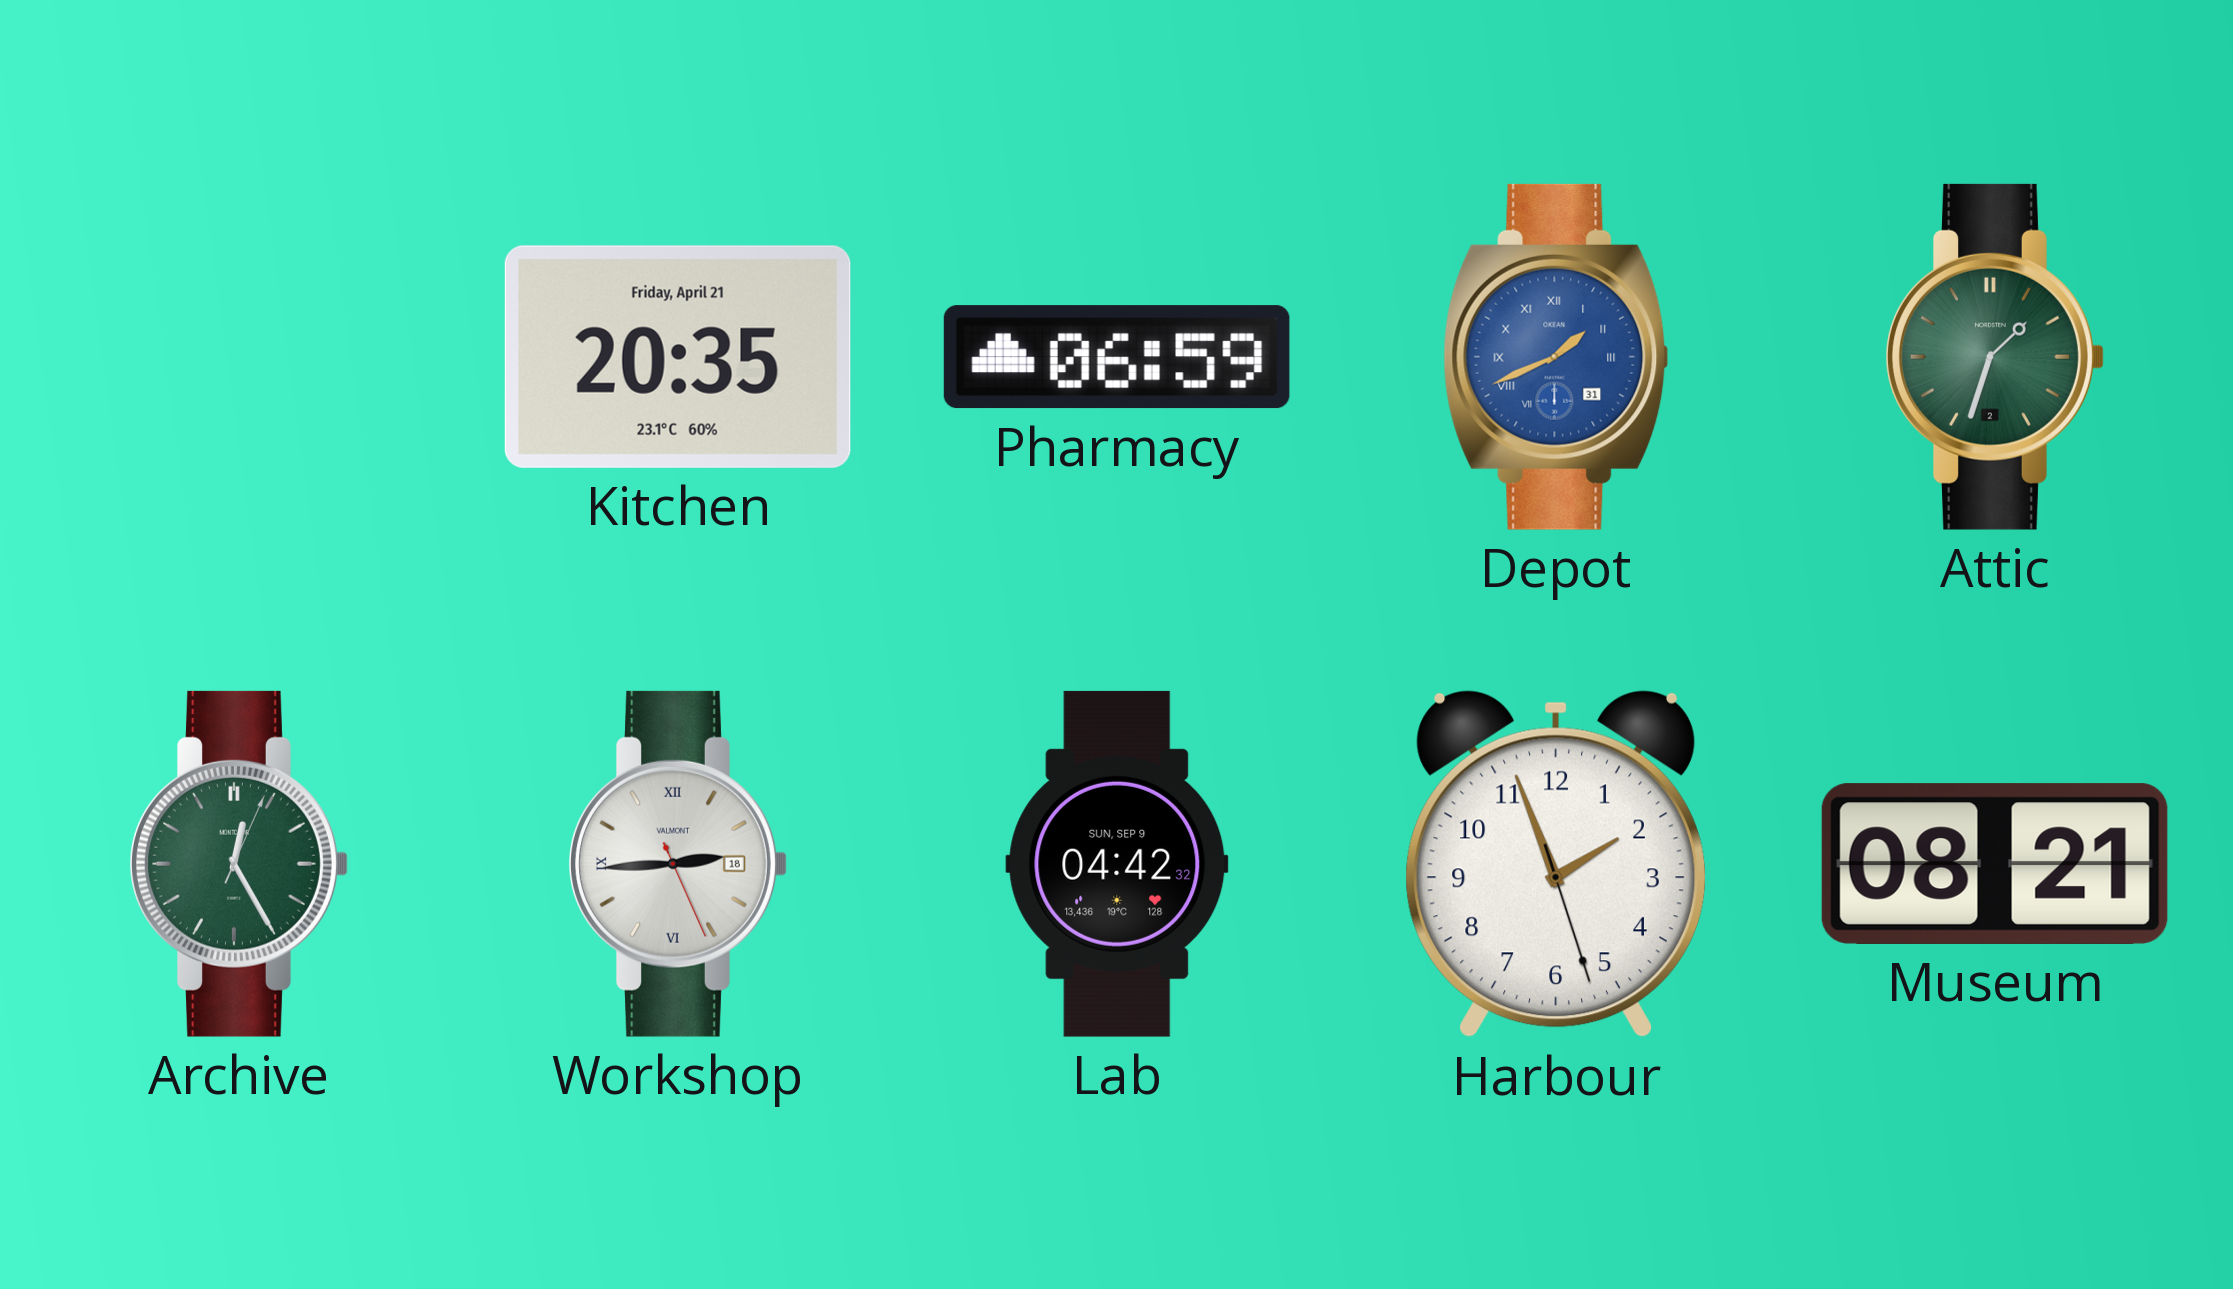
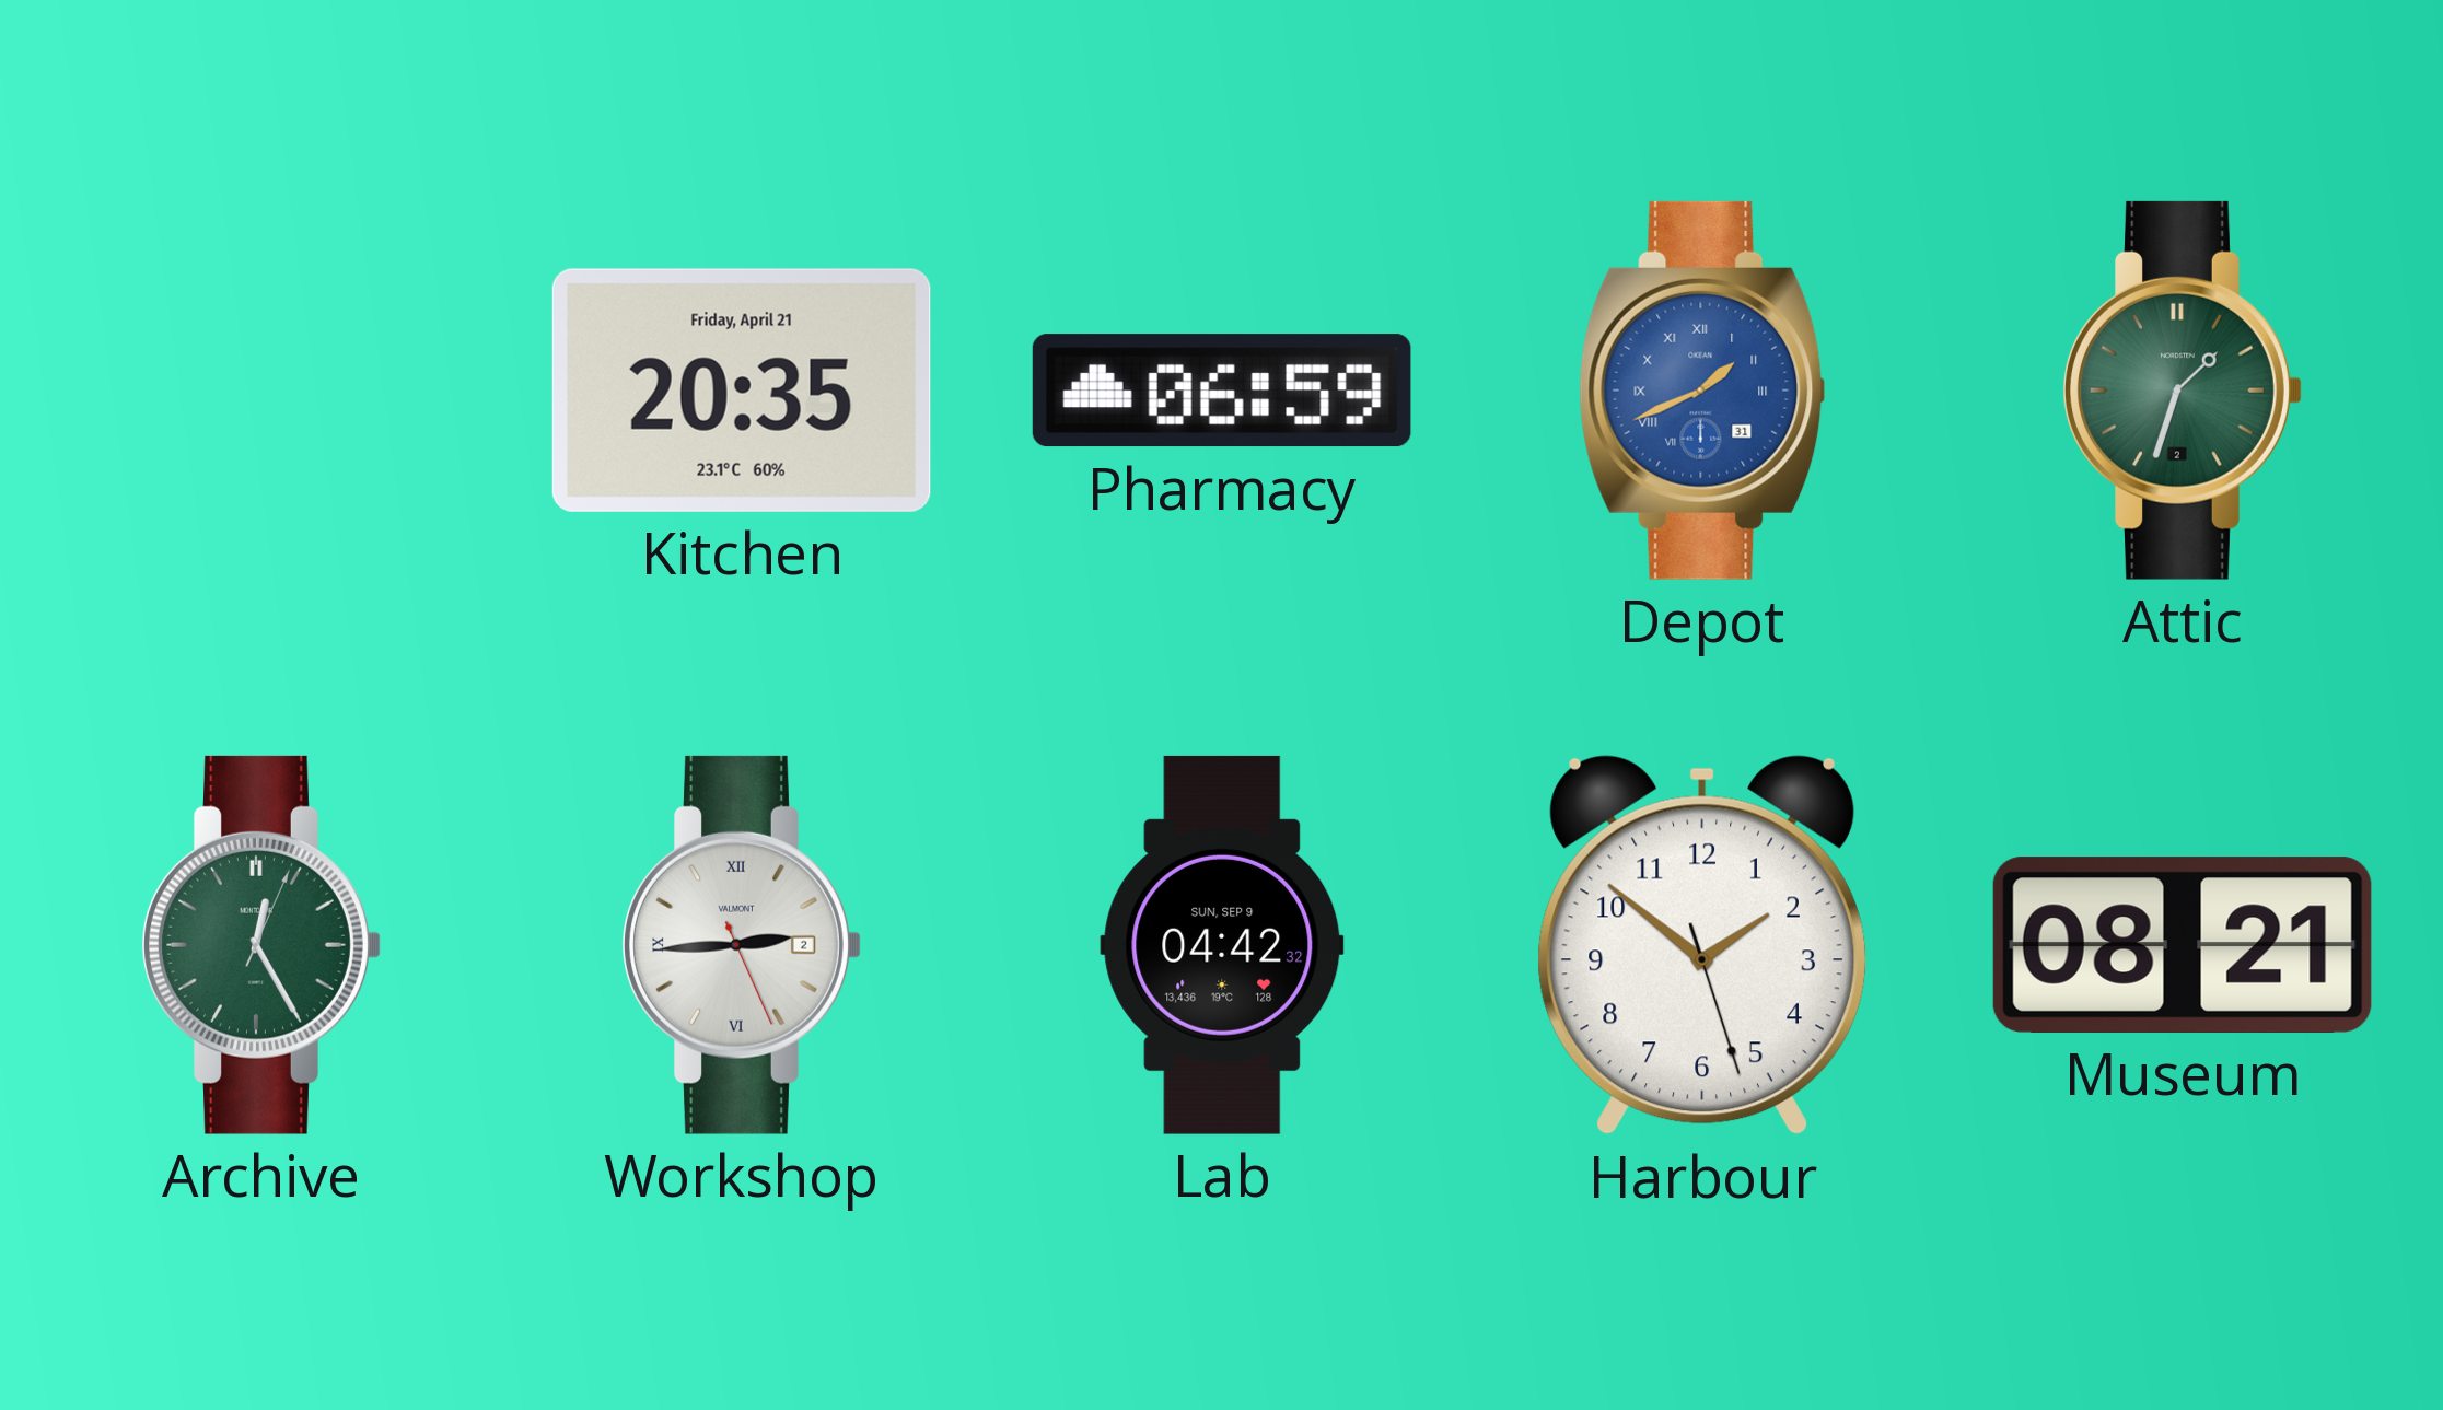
Workshop date: 18 -> 2 (742, 945)
Harbour: 1:56 -> 1:51 (1702, 945)
